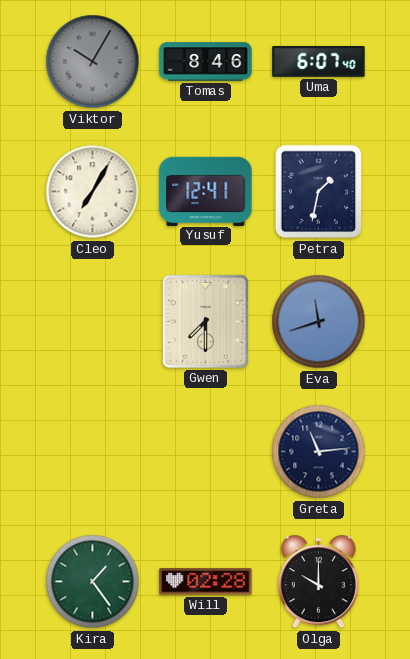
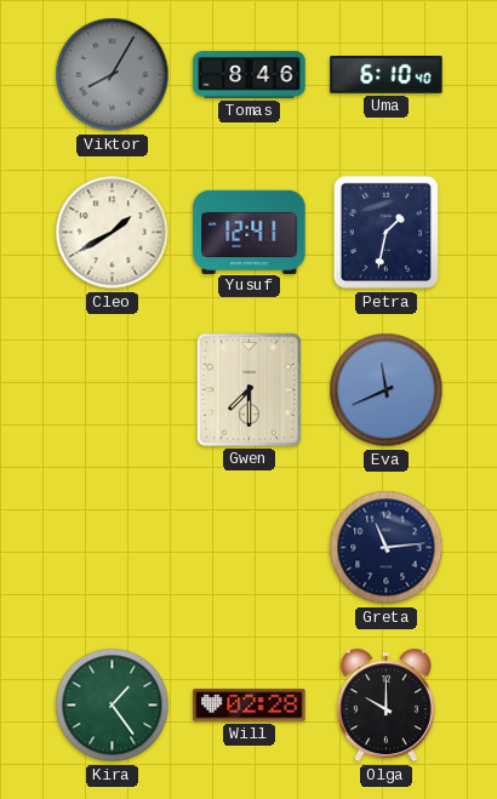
Viktor: 10:05 -> 8:05 (113, 75)
Uma: 6:07 -> 6:10 (387, 75)
Cleo: 7:05 -> 1:40 (113, 233)
Eva: 11:42 -> 11:41 (387, 390)
